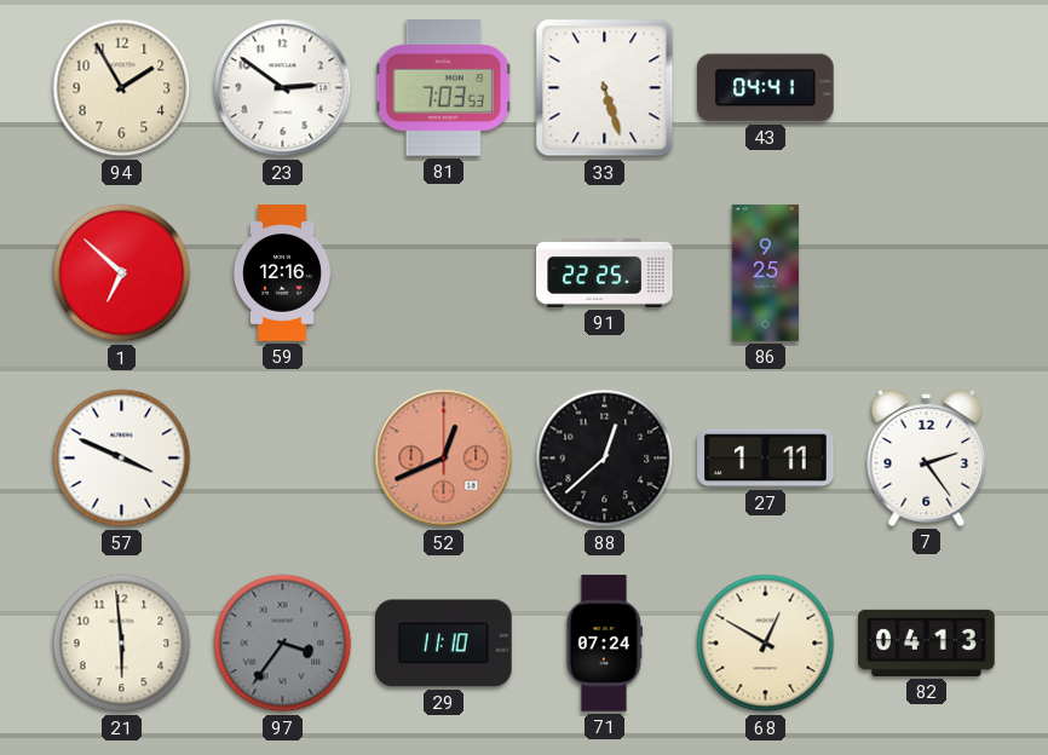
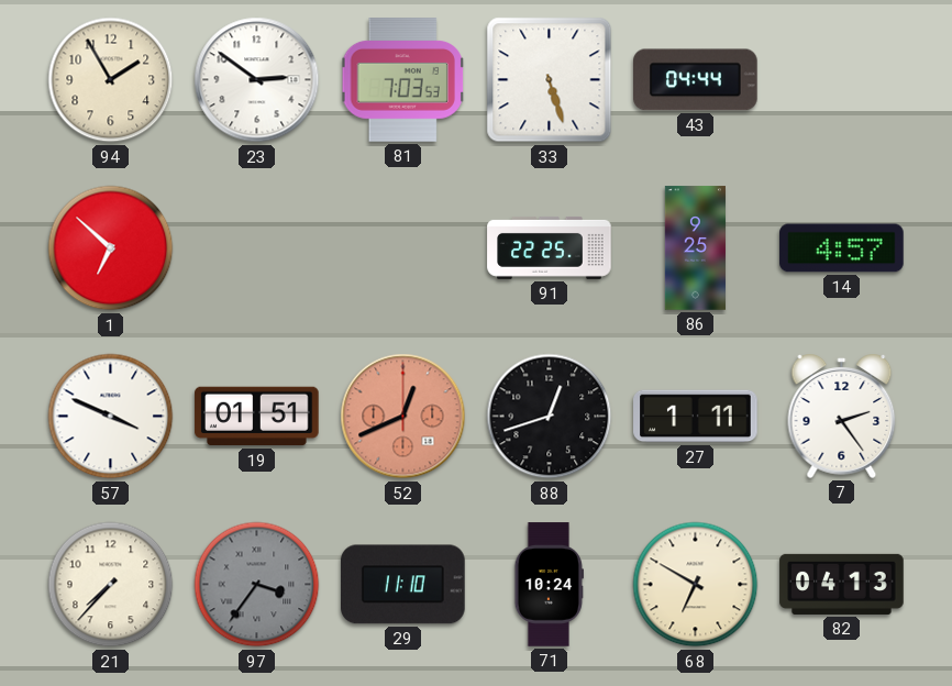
43: 04:41 -> 04:44 (696, 80)
59: 12:16 -> none (282, 273)
14: none -> 4:57 (842, 248)
19: none -> 01:51 (257, 417)
88: 12:38 -> 12:42 (550, 417)
21: 5:59 -> 7:37 (111, 585)
71: 07:24 -> 10:24 (549, 585)
68: 12:50 -> 6:50 (696, 585)
